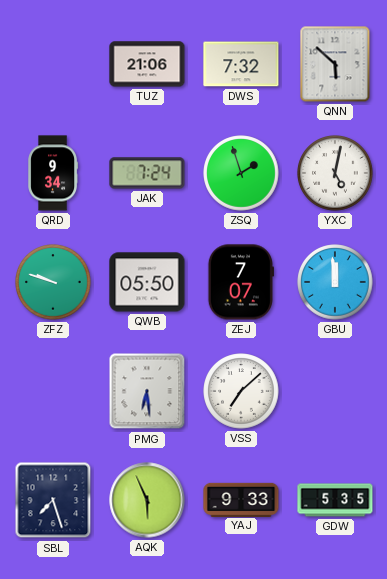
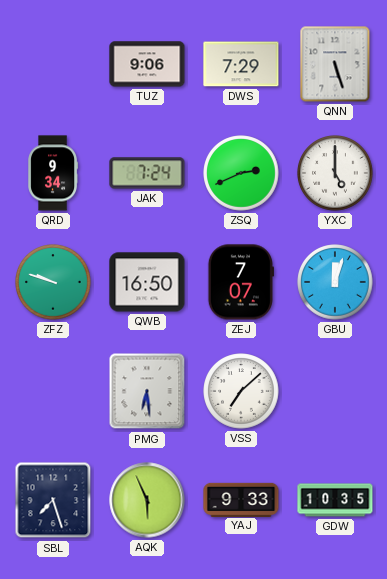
TUZ: 21:06 -> 9:06 (147, 64)
DWS: 7:32 -> 7:29 (241, 64)
QNN: 5:52 -> 5:27 (335, 64)
ZSQ: 1:57 -> 2:41 (241, 173)
YXC: 5:02 -> 5:00 (335, 173)
QWB: 05:50 -> 16:50 (147, 282)
GBU: 11:59 -> 12:03 (335, 282)
GDW: 5:35 -> 10:35 (335, 500)
